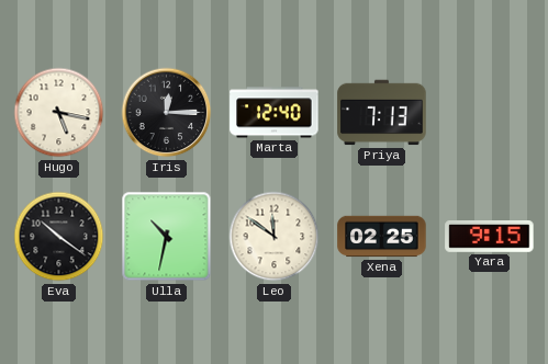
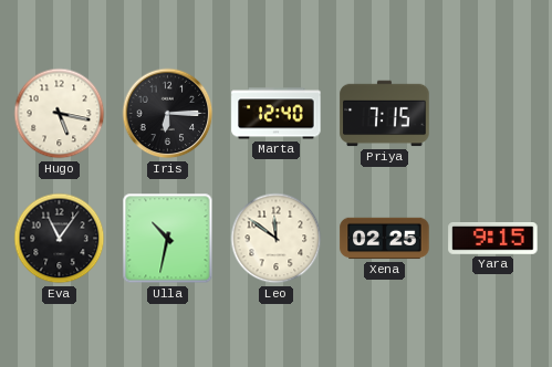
Iris: 12:15 -> 6:15 (168, 114)
Priya: 7:13 -> 7:15 (385, 114)
Eva: 10:21 -> 11:06 (60, 239)
